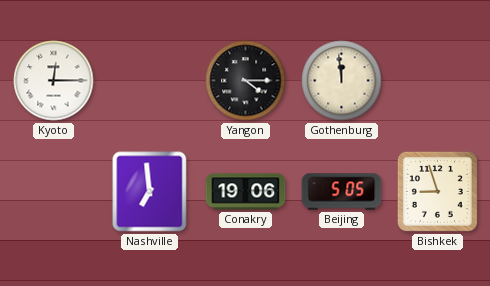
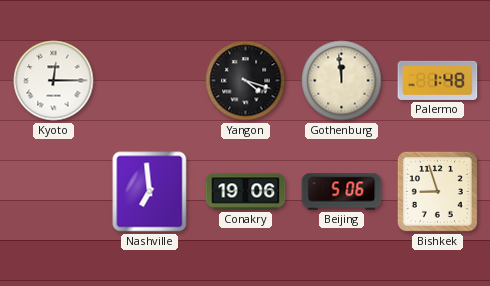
Yangon: 4:15 -> 4:18 (246, 81)
Palermo: none -> 1:48 (438, 80)
Beijing: 5:05 -> 5:06 (342, 192)
